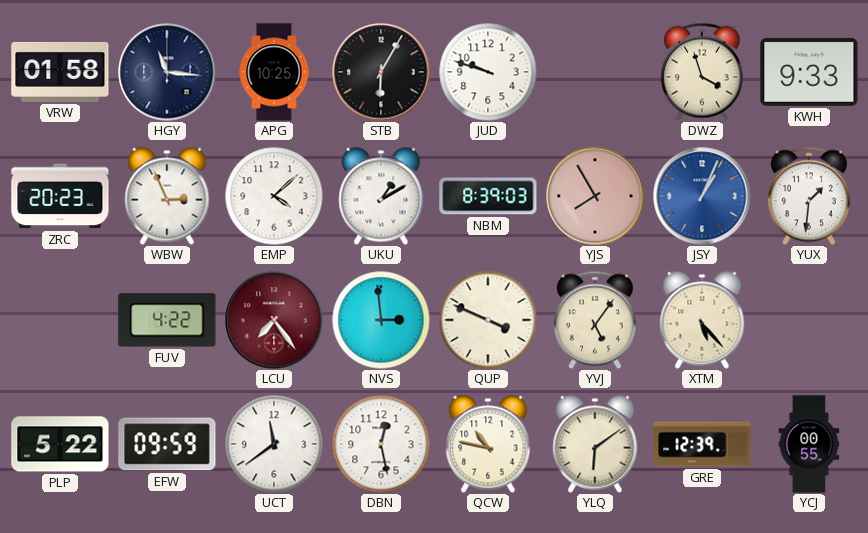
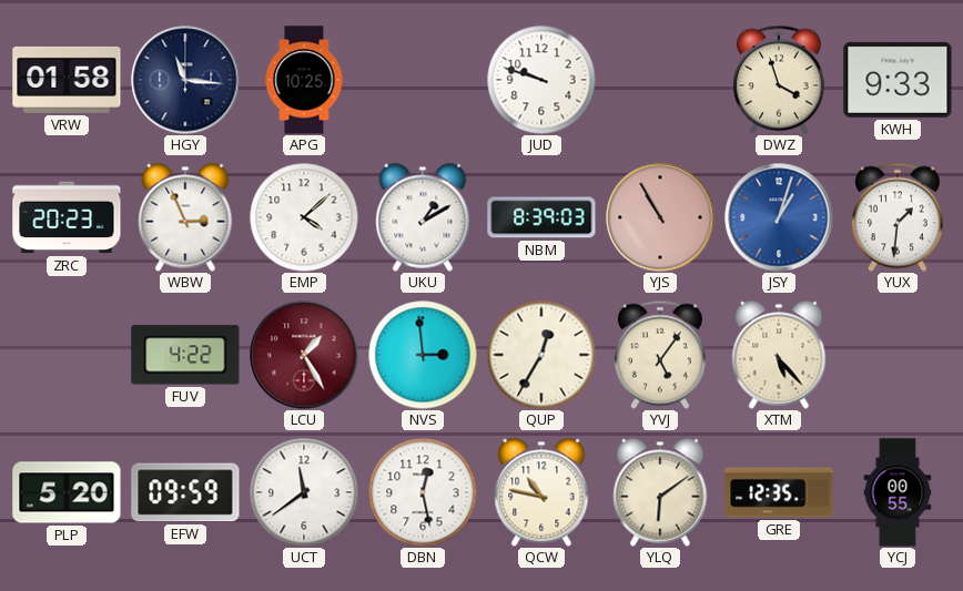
STB: 6:05 -> none (381, 72)
YJS: 7:55 -> 10:55 (660, 217)
JSY: 1:04 -> 1:03 (779, 217)
LCU: 7:24 -> 1:25 (304, 355)
QUP: 3:49 -> 12:35 (541, 355)
PLP: 5:22 -> 5:20 (67, 492)
GRE: 12:39 -> 12:35 (779, 492)
